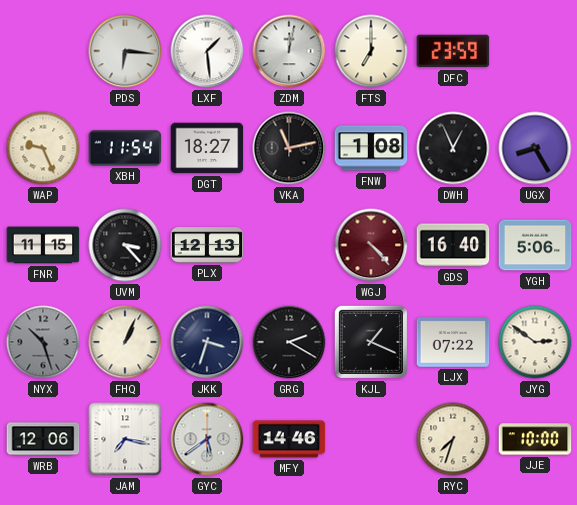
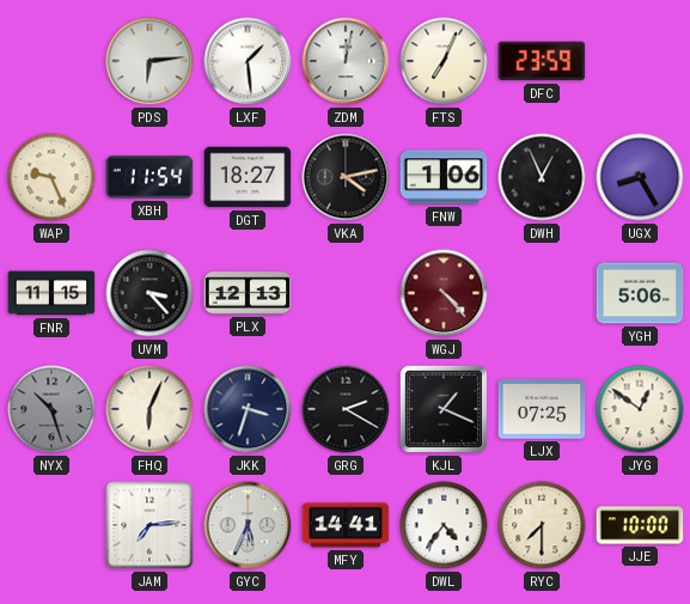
PDS: 6:16 -> 6:14 (149, 61)
FTS: 7:00 -> 7:04 (444, 61)
VKA: 11:13 -> 4:13 (346, 177)
FNW: 1:08 -> 1:06 (444, 177)
GDS: 16:40 -> none (453, 245)
FHQ: 1:04 -> 6:04 (149, 409)
LJX: 07:22 -> 07:25 (542, 409)
JYG: 2:51 -> 12:51 (640, 409)
WRB: 12:06 -> none (43, 439)
JAM: 7:17 -> 7:14 (149, 525)
GYC: 5:39 -> 5:34 (248, 525)
MFY: 14:46 -> 14:41 (346, 525)
DWL: none -> 4:36 (444, 525)
RYC: 7:33 -> 7:30 (542, 525)
